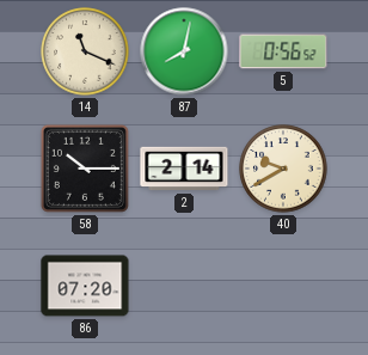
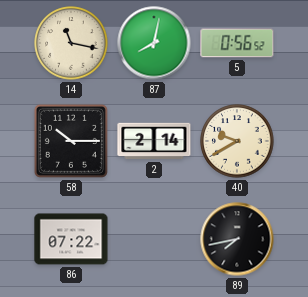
14: 11:19 -> 11:17 (71, 43)
86: 07:20 -> 07:22 (71, 239)
89: none -> 7:43 (237, 239)
